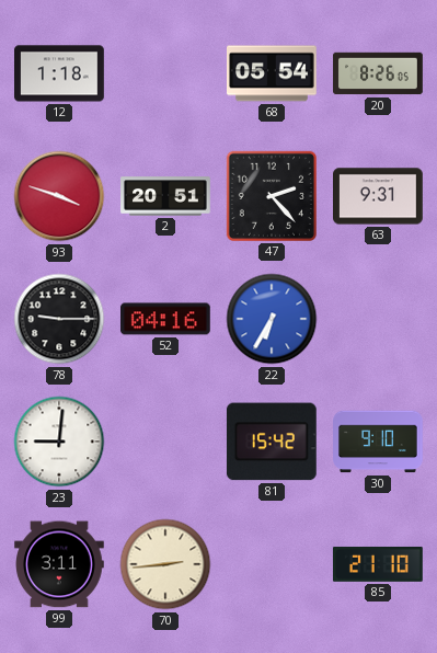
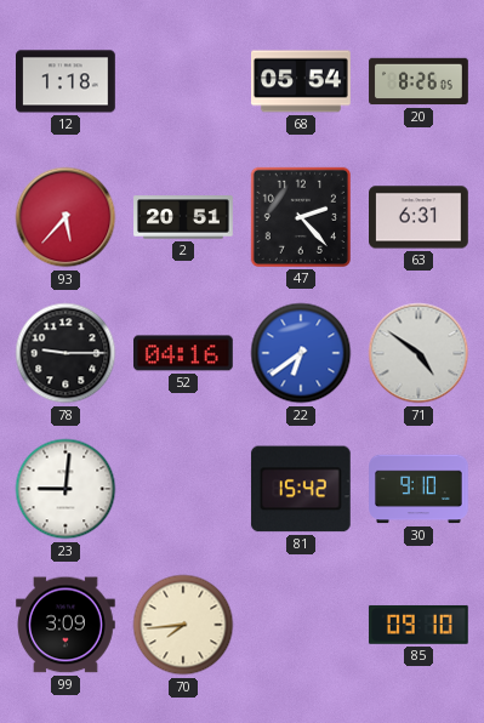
93: 3:48 -> 5:37 (66, 217)
63: 9:31 -> 6:31 (420, 217)
22: 6:35 -> 6:39 (301, 353)
71: none -> 4:51 (418, 353)
99: 3:11 -> 3:09 (67, 625)
70: 2:44 -> 7:44 (183, 625)
85: 21:10 -> 09:10 (418, 625)
